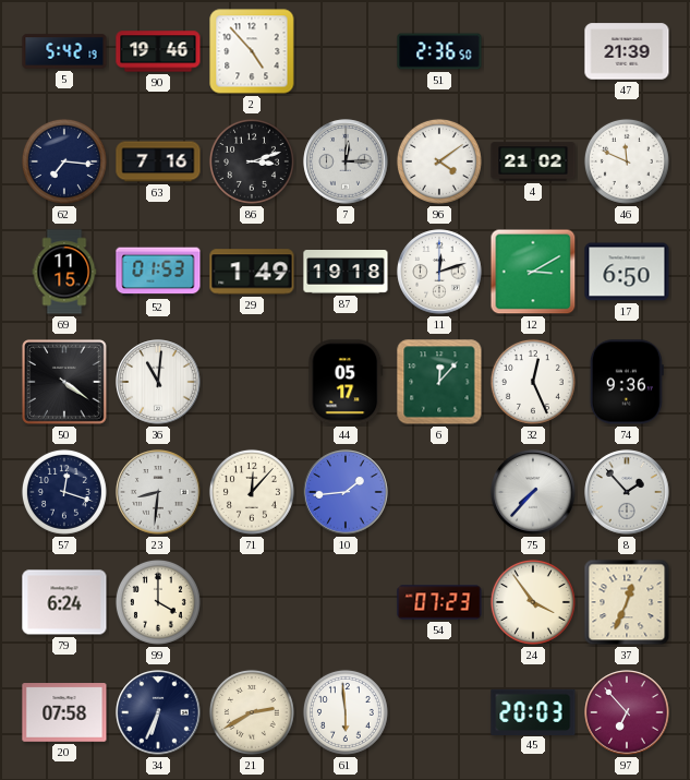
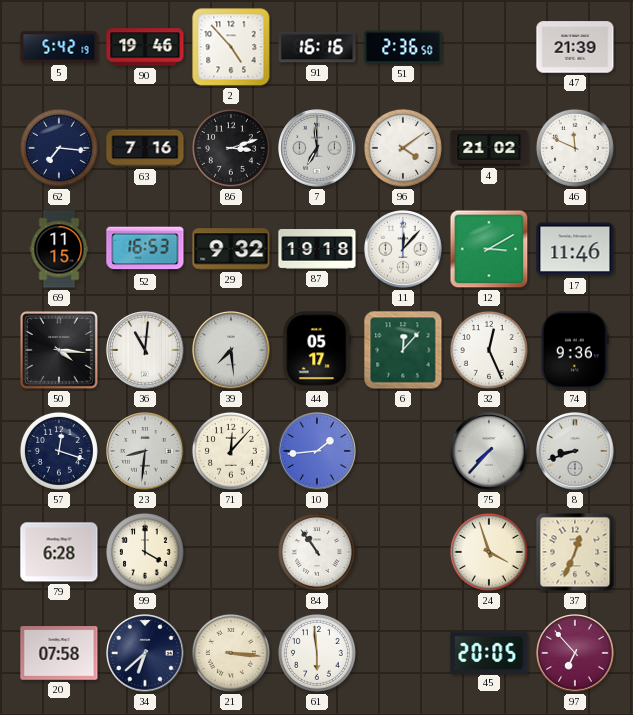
91: none -> 16:16 (317, 47)
7: 12:15 -> 6:59 (317, 148)
52: 01:53 -> 16:53 (145, 249)
29: 1:49 -> 9:32 (231, 249)
11: 12:12 -> 12:07 (403, 249)
17: 6:50 -> 11:46 (575, 249)
50: 4:21 -> 4:16 (59, 350)
39: none -> 7:29 (231, 350)
8: 1:53 -> 8:42 (575, 451)
79: 6:24 -> 6:28 (59, 552)
84: none -> 10:54 (317, 552)
54: 07:23 -> none (439, 602)
24: 3:54 -> 3:57 (489, 552)
34: 6:34 -> 6:38 (145, 653)
21: 2:40 -> 3:16 (231, 653)
45: 20:03 -> 20:05 (489, 652)
